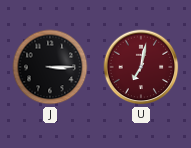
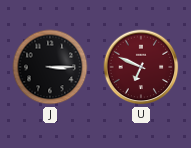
U: 7:02 -> 6:49 (141, 67)
